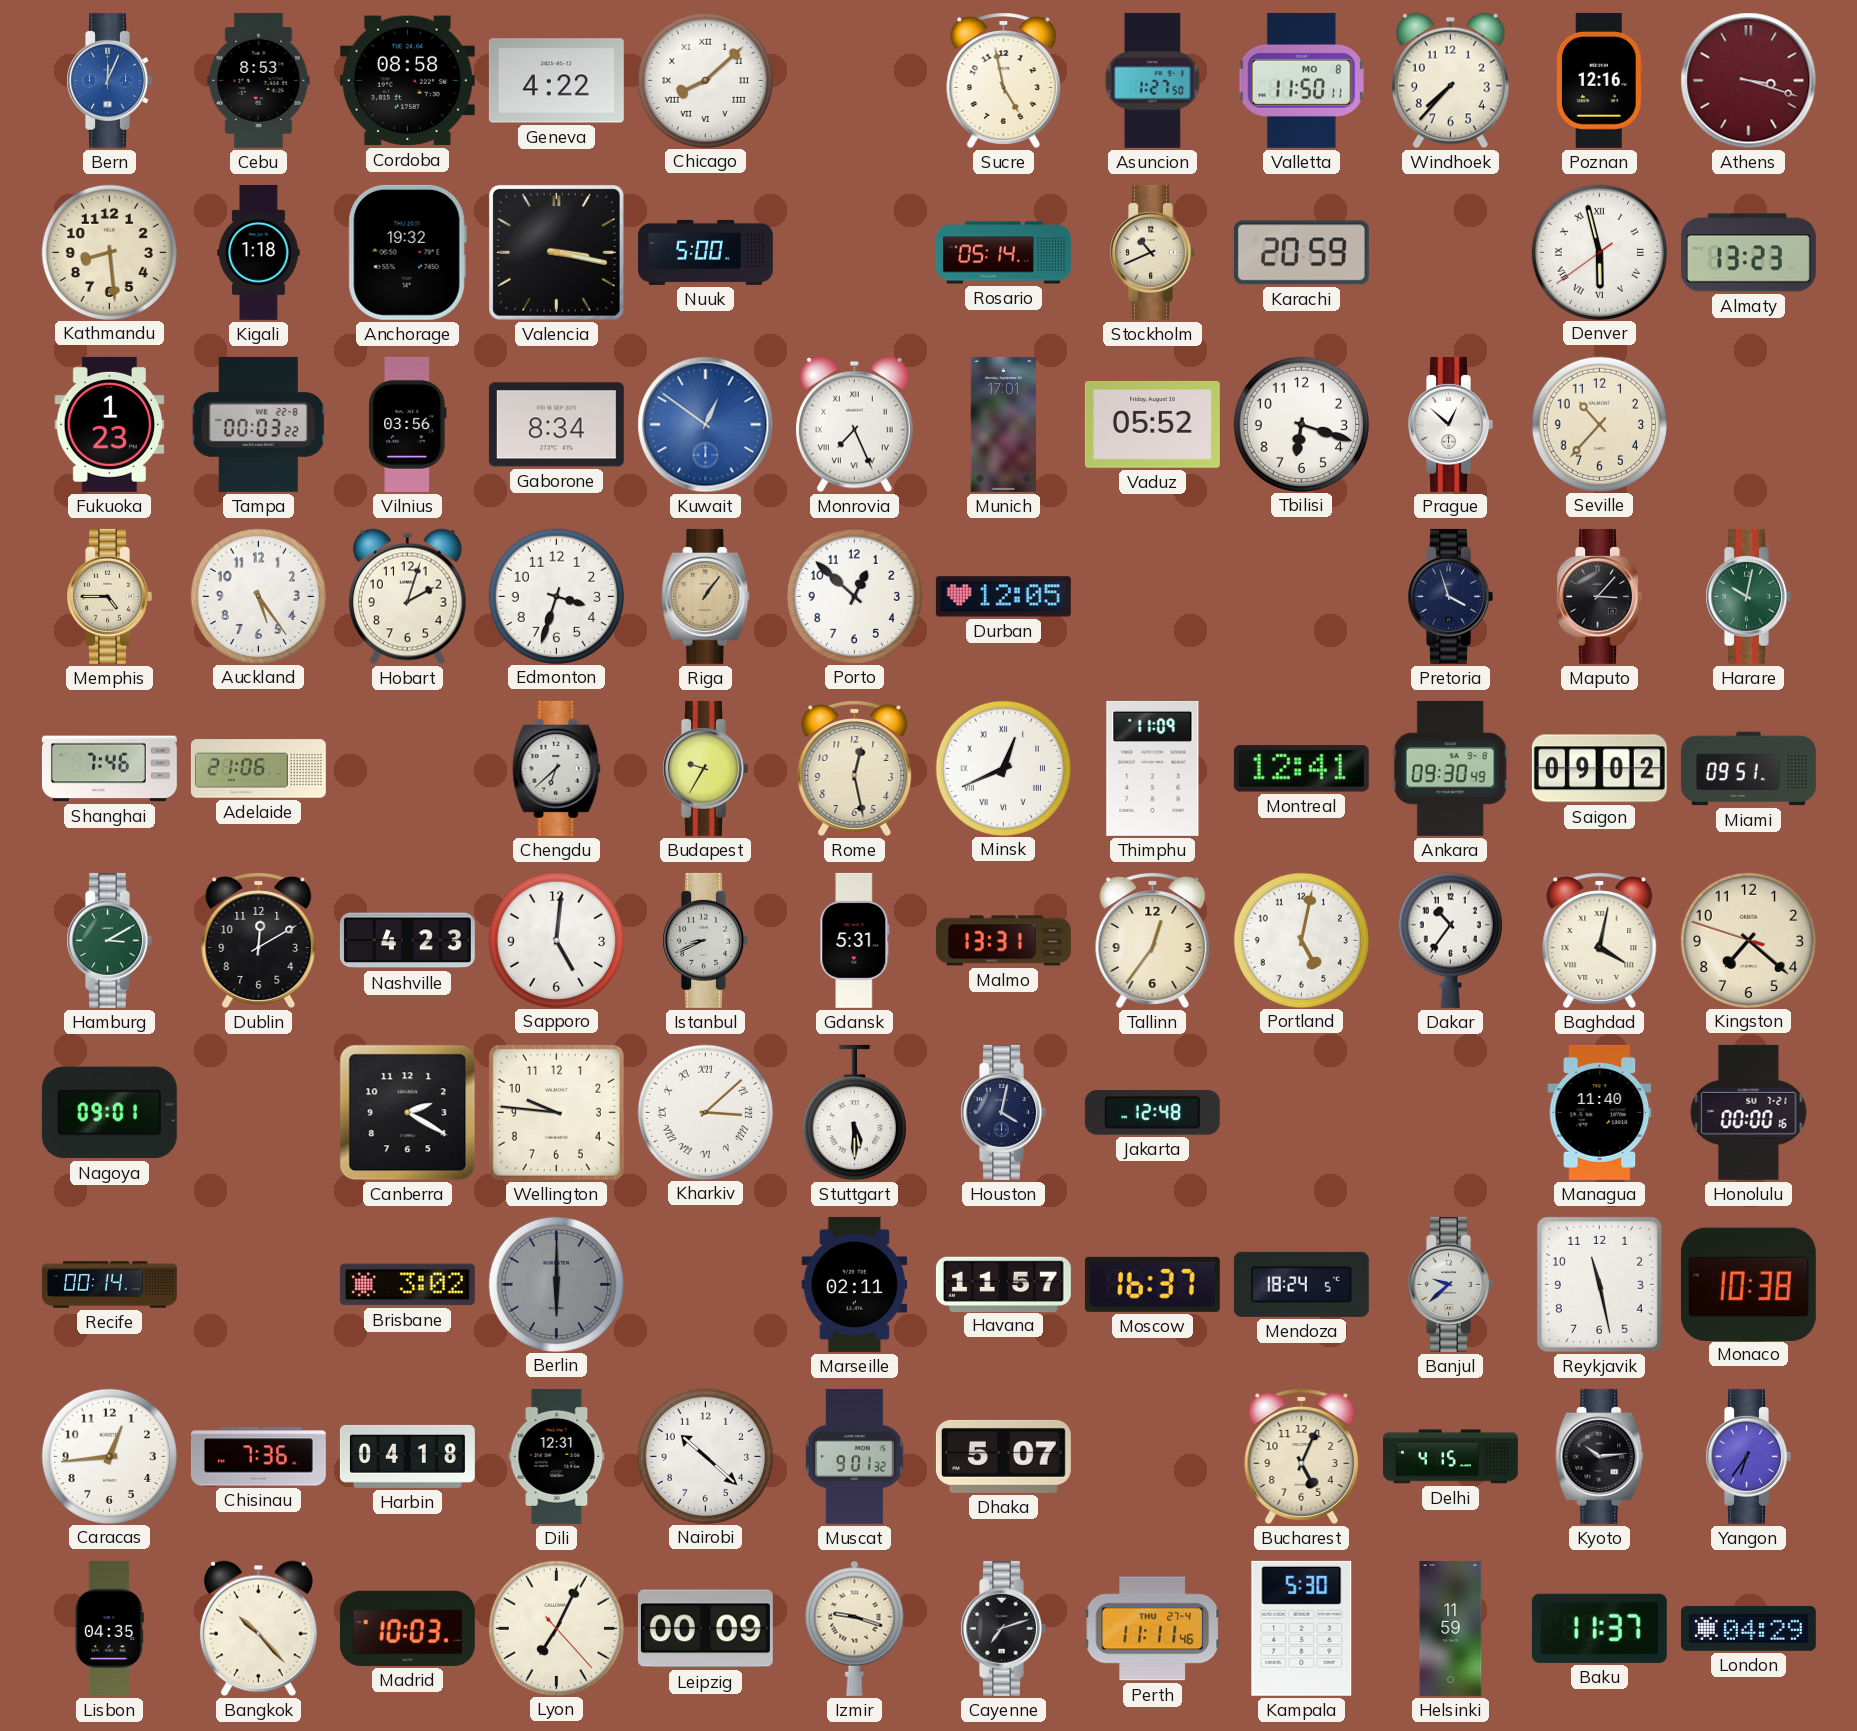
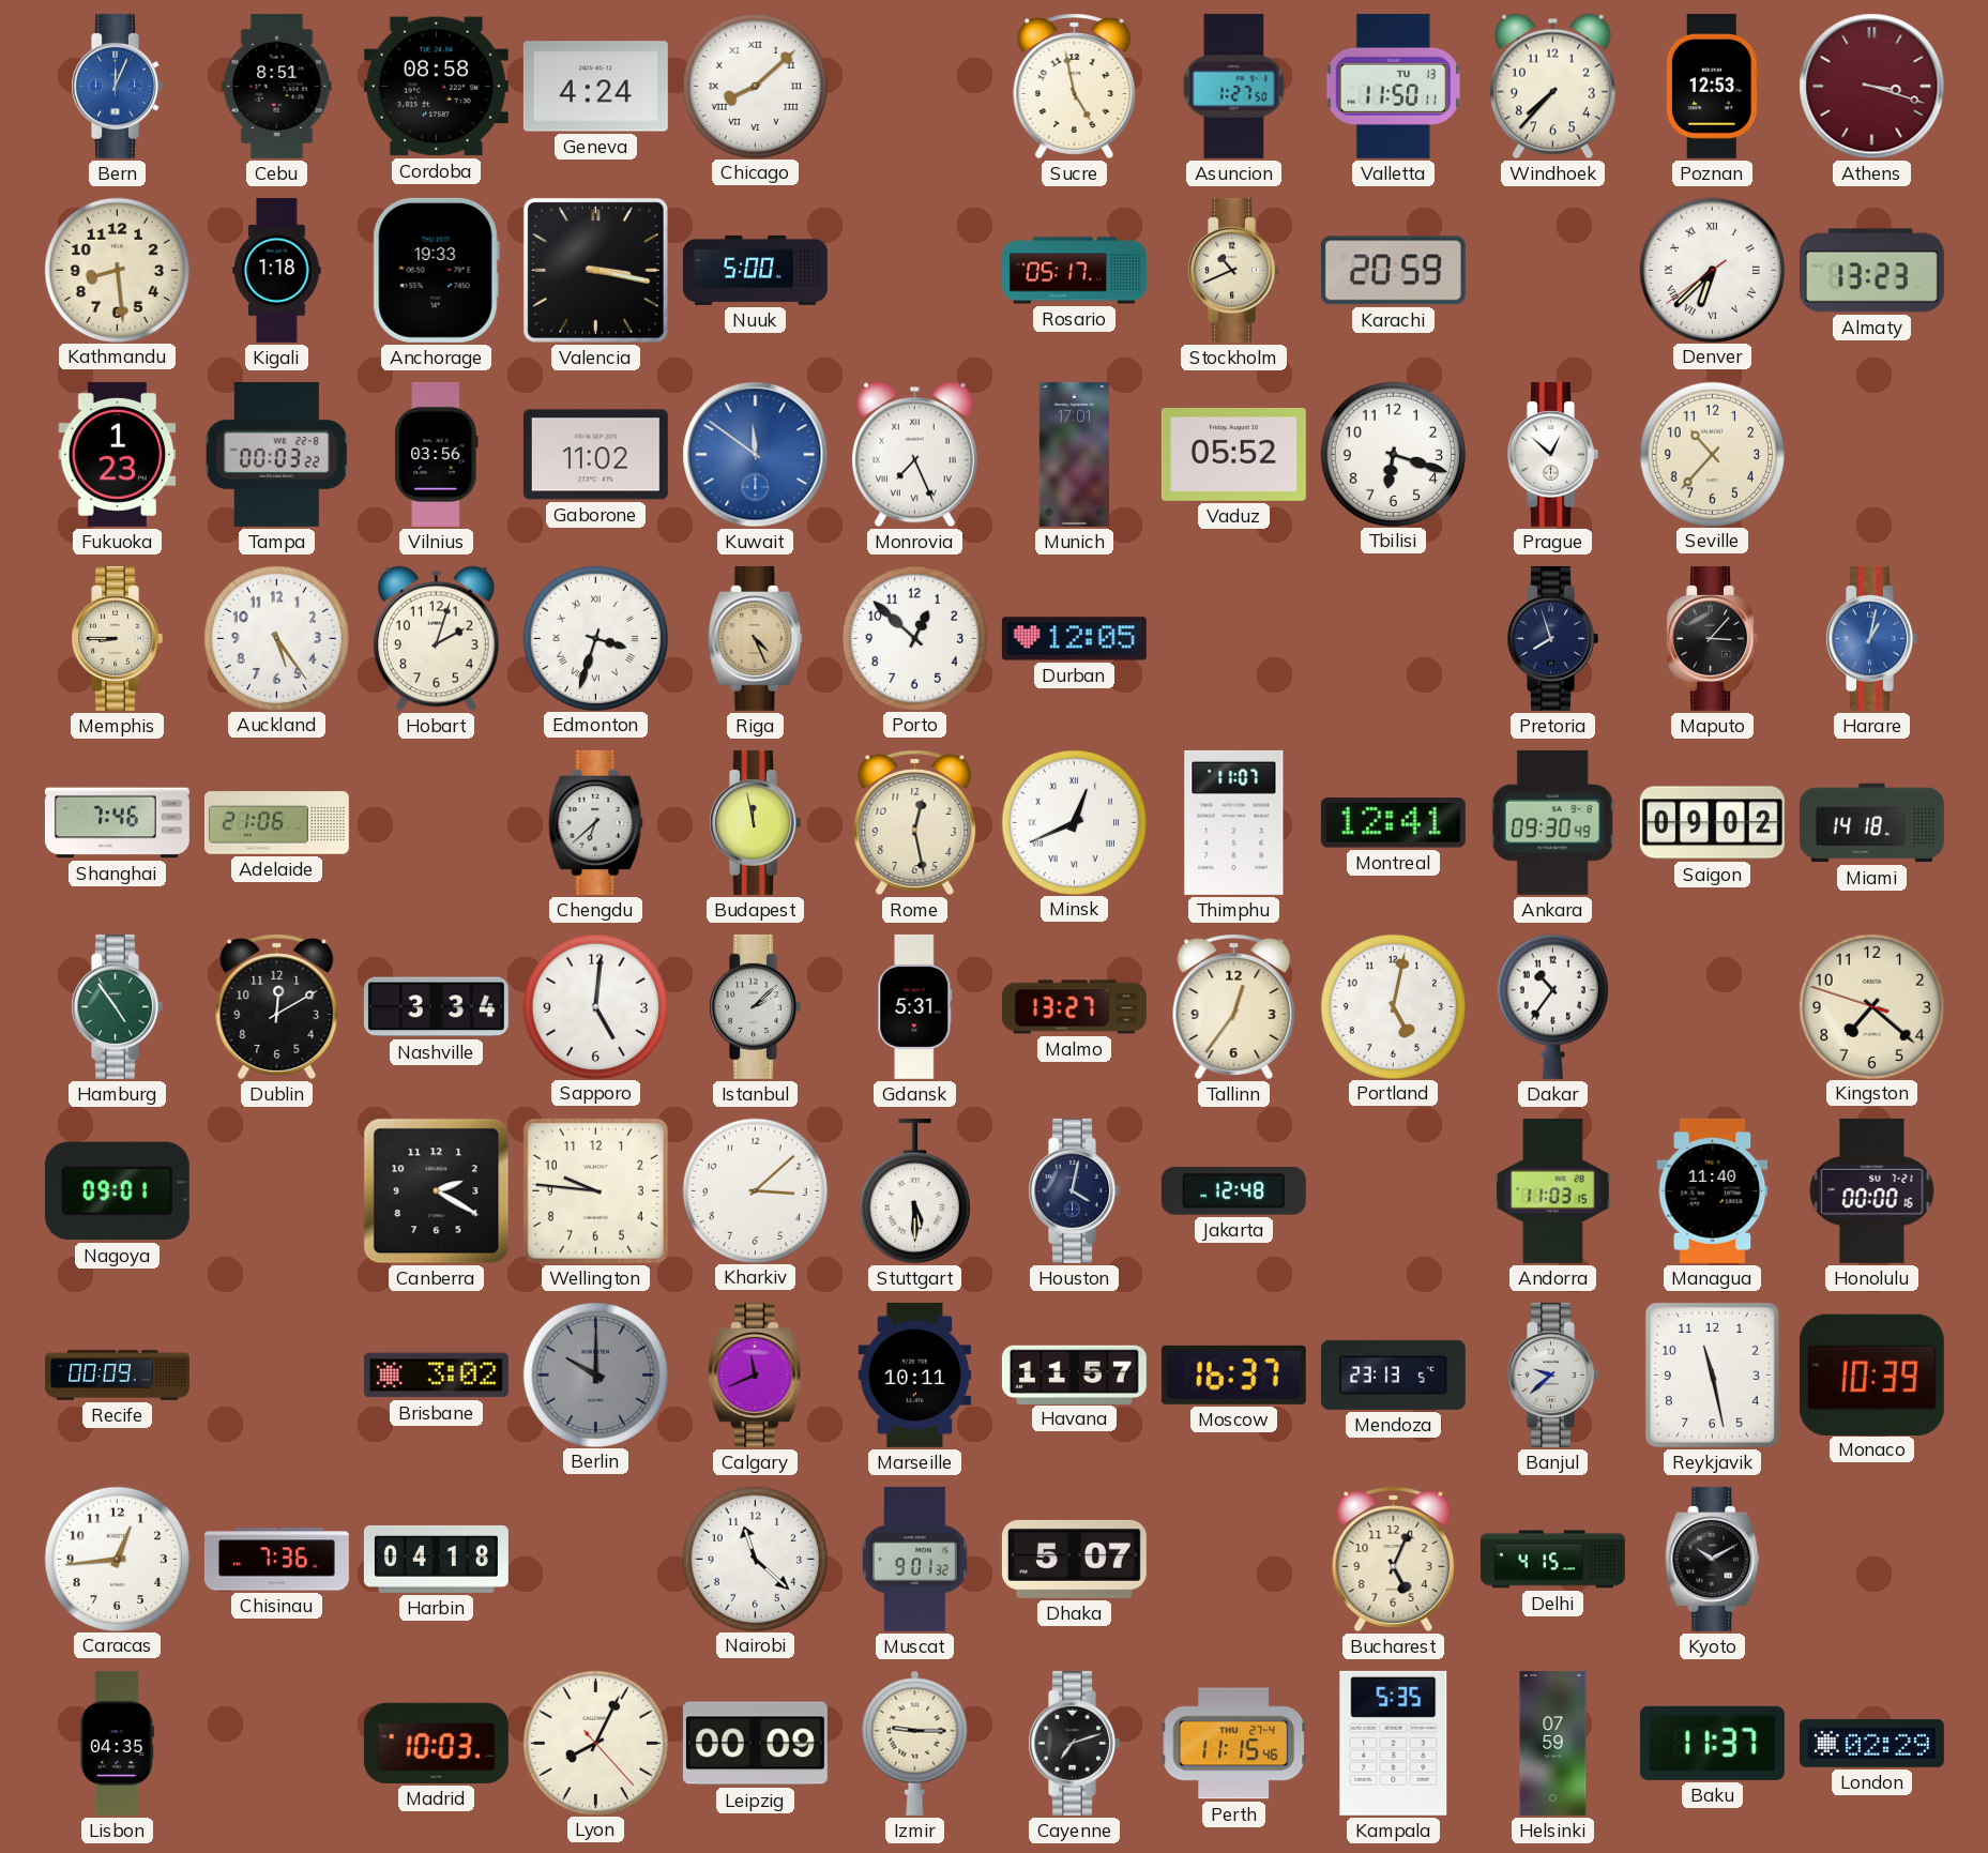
Cebu: 8:53 -> 8:51 (277, 86)
Geneva: 4:22 -> 4:24 (595, 87)
Valletta date: MO 8 -> TU 13 (1393, 86)
Poznan: 12:16 -> 12:53 (1712, 86)
Anchorage: 19:32 -> 19:33 (436, 270)
Rosario: 05:14 -> 05:17 (1074, 271)
Denver: 5:57 -> 6:37 (1712, 270)
Gaborone: 8:34 -> 11:02 (595, 455)
Kuwait: 12:51 -> 11:51 (756, 455)
Memphis: 4:45 -> 8:45 (117, 638)
Edmonton numerals: Arabic -> Roman (595, 638)
Riga: 1:06 -> 4:26 (756, 638)
Pretoria: 3:57 -> 7:57 (1552, 638)
Harare: 10:02 -> 1:02 (1871, 638)
Harare dial: green -> blue (1871, 638)
Budapest: 9:35 -> 11:58 (755, 822)
Thimphu: 11:09 -> 11:07 (1234, 822)
Miami: 09:51 -> 14:18 (1871, 823)
Hamburg: 3:10 -> 4:54 (117, 1006)
Nashville: 4:23 -> 3:34 (436, 1007)
Istanbul: 8:41 -> 2:08 (755, 1006)
Malmo: 13:31 -> 13:27 (1074, 1007)
Baghdad: 4:02 -> none (1600, 940)
Kharkiv numerals: Roman -> Arabic (755, 1190)
Andorra: none -> 11:03 (1552, 1190)
Recife: 00:14 -> 00:09 (117, 1376)
Berlin: 6:00 -> 10:00 (595, 1374)
Calgary: none -> 11:41 (756, 1374)
Marseille: 02:11 -> 10:11 (915, 1374)
Mendoza: 18:24 -> 23:13 (1393, 1374)
Monaco: 10:38 -> 10:39 (1871, 1374)
Dili: 12:31 -> none (557, 1456)
Nairobi: 10:22 -> 11:22 (755, 1559)
Kyoto: 10:14 -> 10:10 (1713, 1559)
Yangon: 6:36 -> none (1748, 1456)
Bangkok: 10:23 -> none (258, 1629)
Lyon: 7:04 -> 8:04 (595, 1743)
Izmir: 9:18 -> 9:15 (915, 1743)
Perth: 11:11 -> 11:15 (1234, 1744)
Kampala: 5:30 -> 5:35 (1394, 1743)
Helsinki: 11:59 -> 07:59 (1553, 1743)
London: 04:29 -> 02:29 (1871, 1744)
